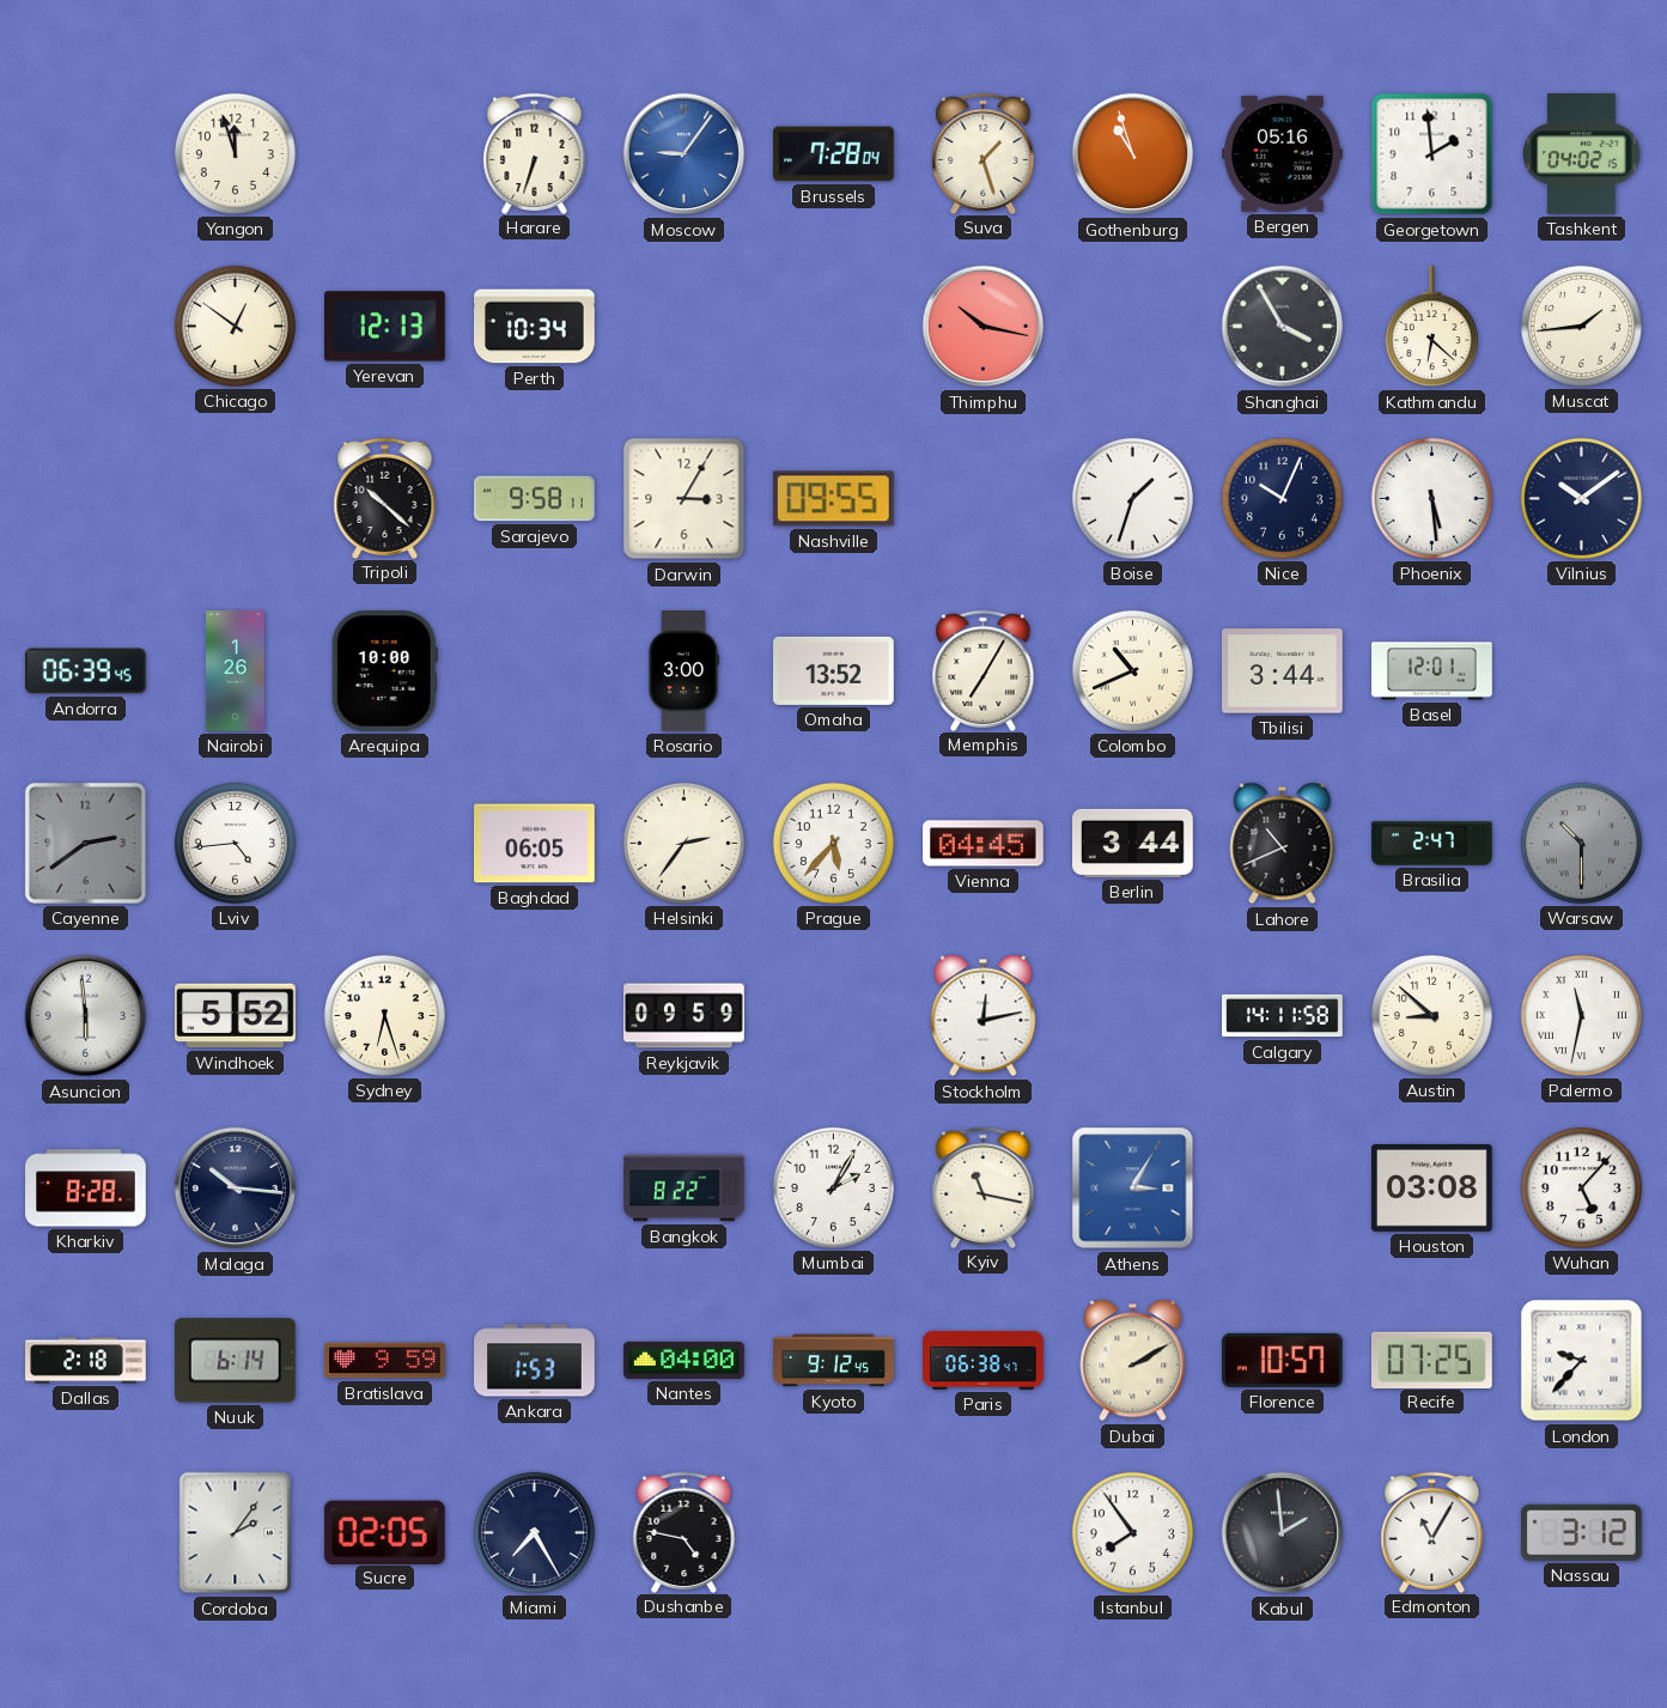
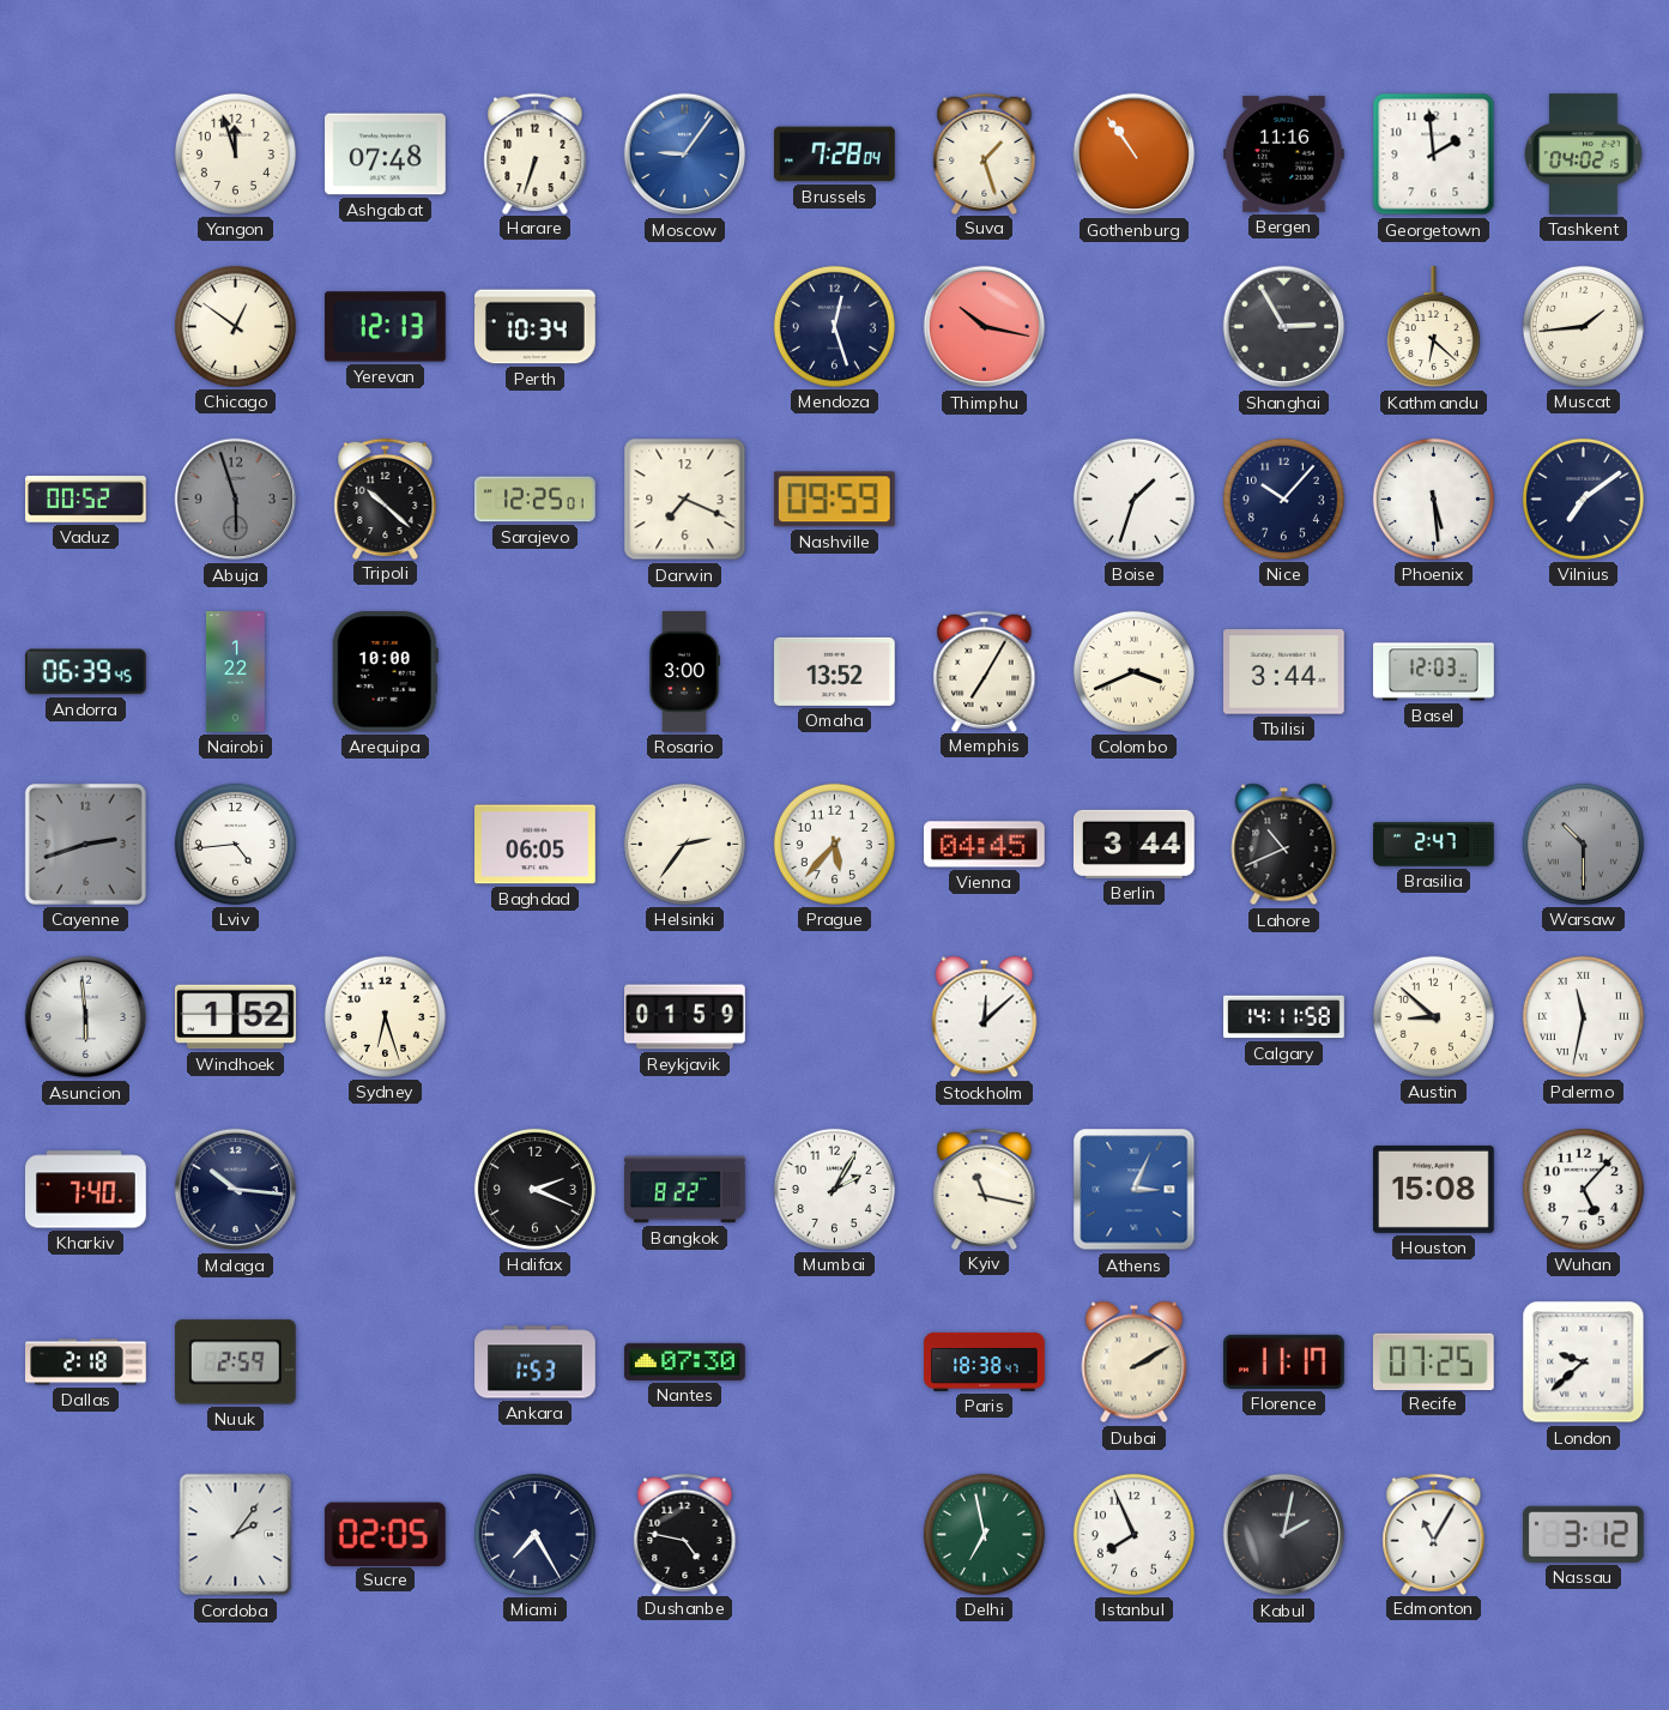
Ashgabat: none -> 07:48 (386, 155)
Gothenburg: 10:57 -> 10:54 (1135, 155)
Bergen: 05:16 -> 11:16 (1284, 153)
Mendoza: none -> 12:27 (834, 326)
Shanghai: 3:55 -> 2:55 (1284, 327)
Vaduz: none -> 00:52 (86, 500)
Abuja: none -> 5:57 (236, 500)
Sarajevo: 9:58 -> 12:25 (536, 500)
Darwin: 3:05 -> 7:19 (685, 500)
Nashville: 09:55 -> 09:59 (834, 500)
Nice: 10:04 -> 10:07 (1283, 499)
Vilnius: 10:09 -> 7:09 (1583, 499)
Nairobi: 1:26 -> 1:22 (235, 672)
Colombo: 10:41 -> 3:41 (1133, 671)
Basel: 12:01 -> 12:03 (1434, 672)
Cayenne: 2:39 -> 2:42 (85, 844)
Windhoek: 5:52 -> 1:52 (236, 1017)
Reykjavik: 09:59 -> 01:59 (685, 1017)
Stockholm: 12:13 -> 12:08 (985, 1017)
Kharkiv: 8:28 -> 7:40 (86, 1190)
Halifax: none -> 2:19 (534, 1189)
Athens: 3:05 -> 3:04 (1135, 1190)
Houston: 03:08 -> 15:08 (1434, 1189)
Nuuk: 6:14 -> 2:59 (235, 1362)
Bratislava: 9:59 -> none (385, 1361)
Nantes: 04:00 -> 07:30 (685, 1361)
Kyoto: 9:12 -> none (834, 1361)
Paris: 06:38 -> 18:38 (985, 1361)
Florence: 10:57 -> 11:17 (1284, 1361)
London: 9:37 -> 9:38 (1584, 1362)
Delhi: none -> 6:58 (984, 1534)
Istanbul: 7:54 -> 7:56 (1133, 1534)
Kabul: 1:59 -> 2:02 (1284, 1535)
